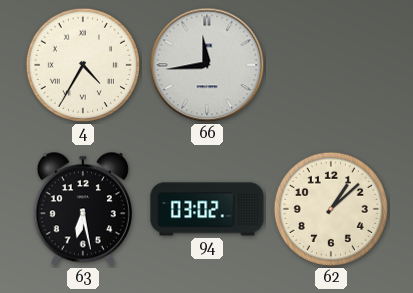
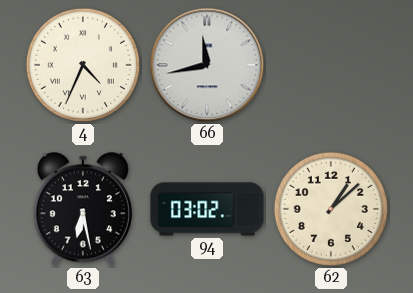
4: 4:35 -> 4:34 (83, 65)
66: 11:44 -> 11:43 (207, 65)
